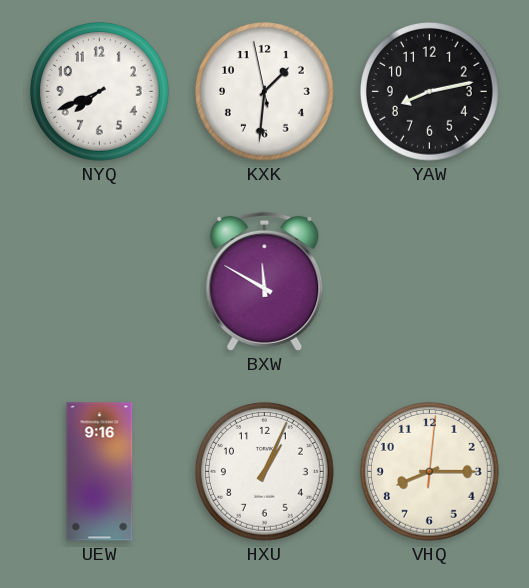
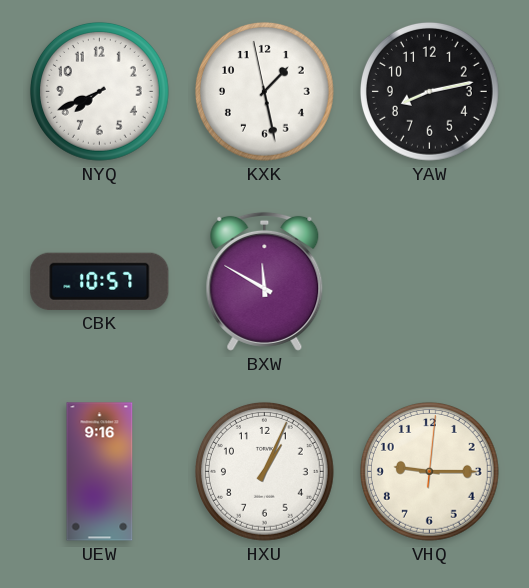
KXK: 1:30 -> 1:27 (264, 91)
CBK: none -> 10:57 (100, 281)
VHQ: 8:15 -> 9:15 (429, 471)
